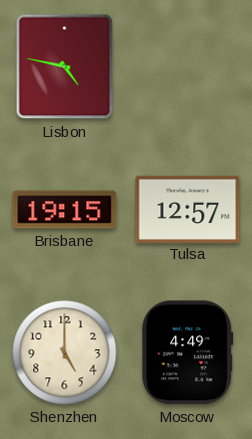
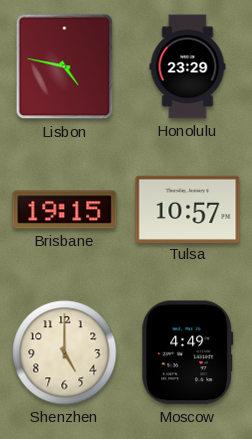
Honolulu: none -> 23:29 (188, 67)
Tulsa: 12:57 -> 10:57 (188, 209)
